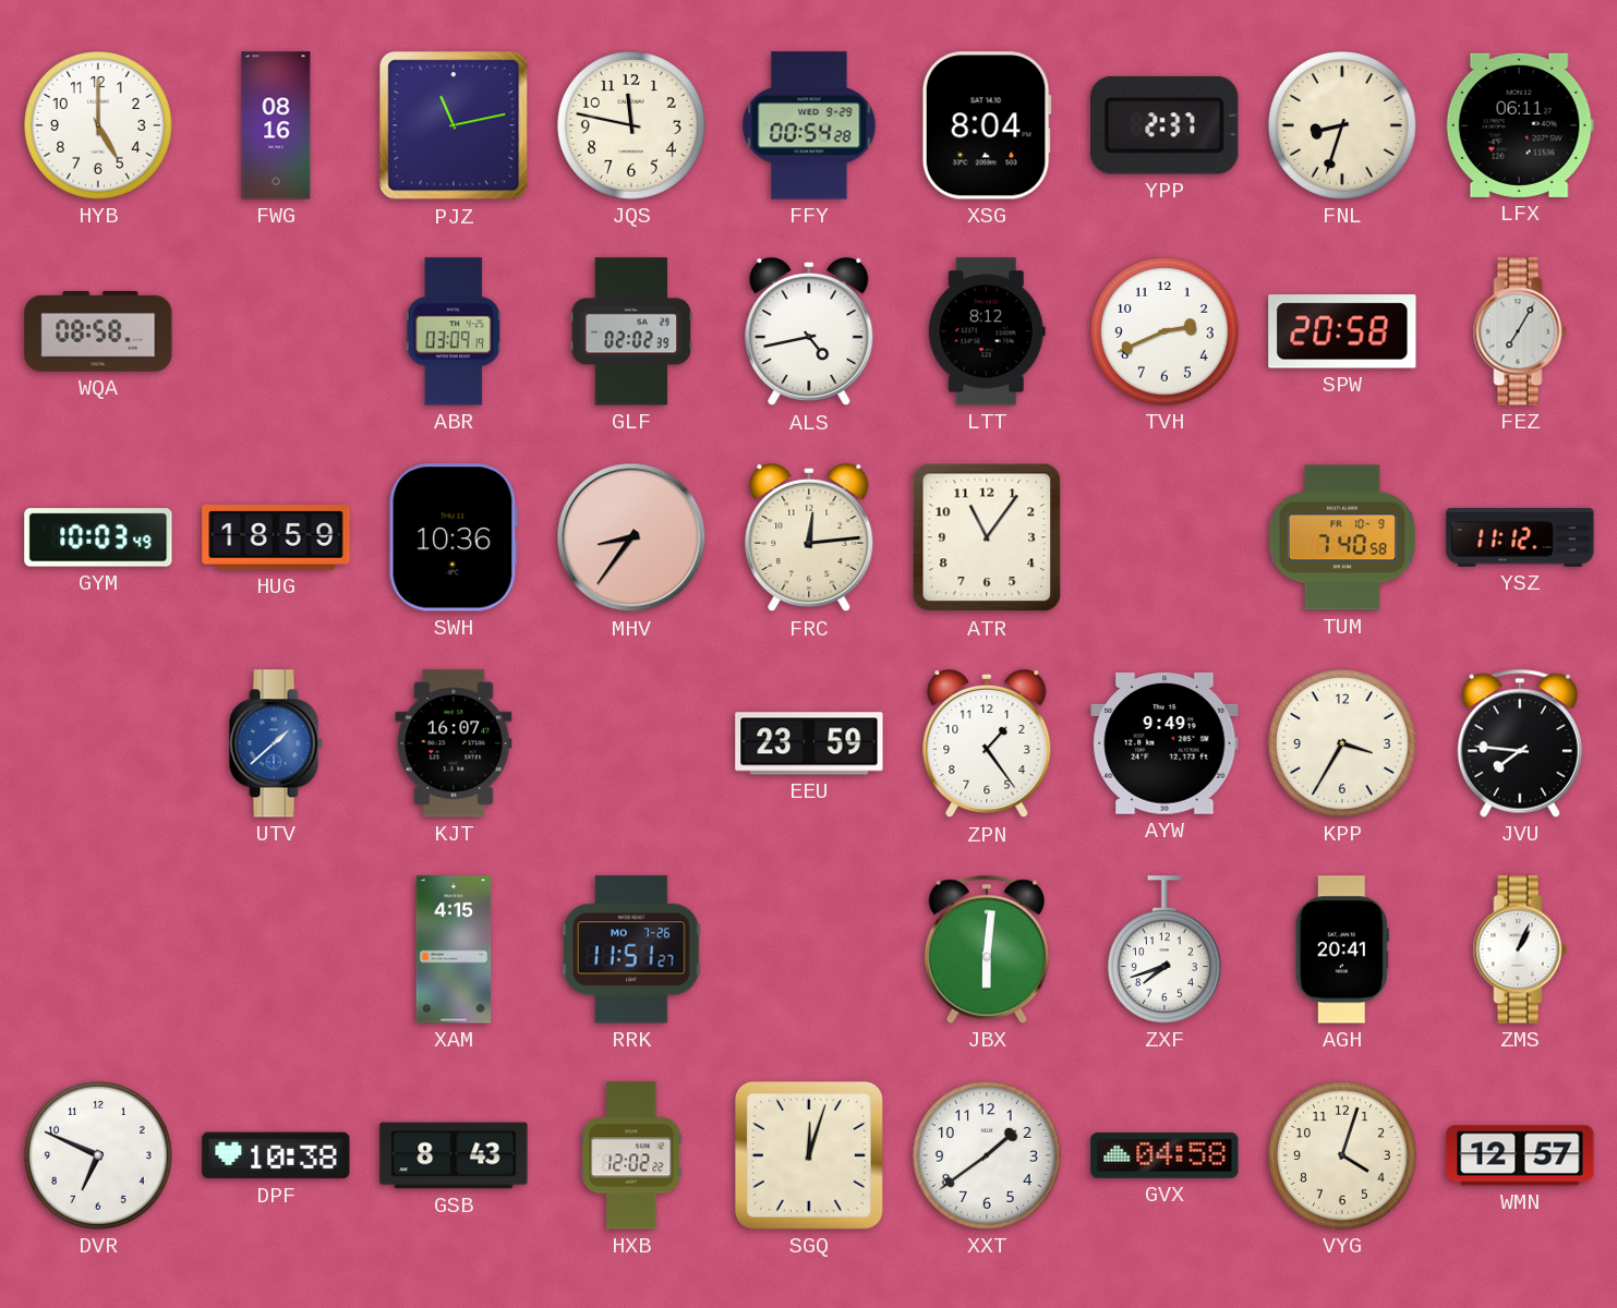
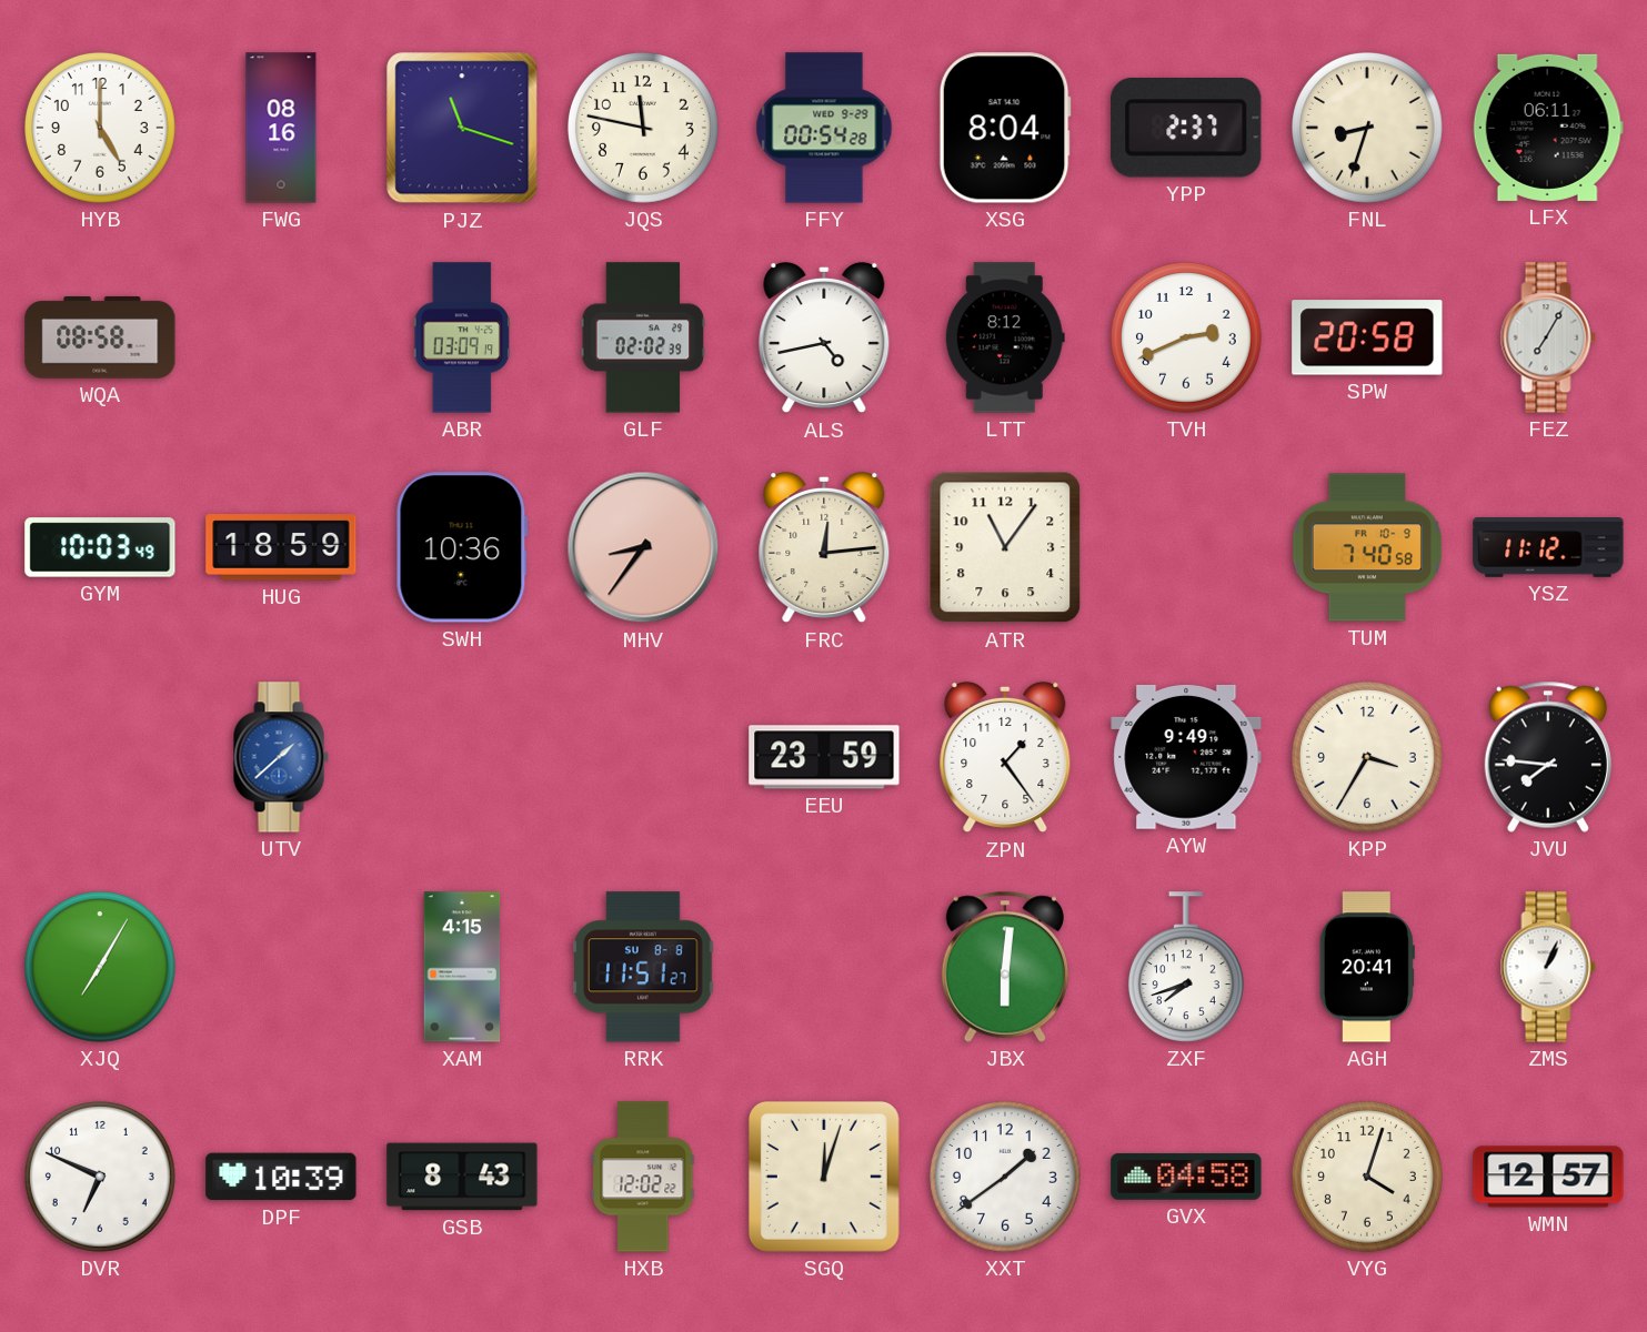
PJZ: 11:13 -> 11:18 (462, 128)
KJT: 16:07 -> none (454, 743)
XJQ: none -> 7:05 (101, 968)
RRK date: MO 7-26 -> SU 8-8 (643, 967)
DPF: 10:38 -> 10:39 (281, 1177)
